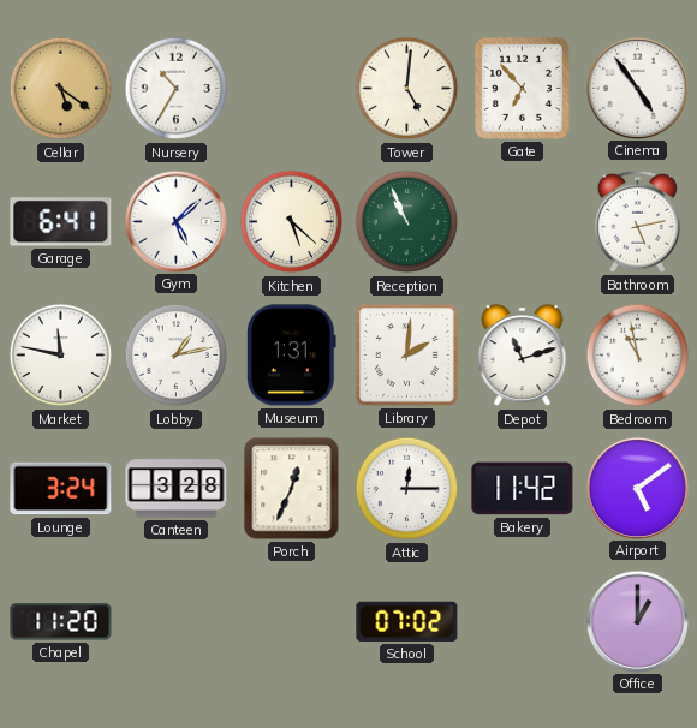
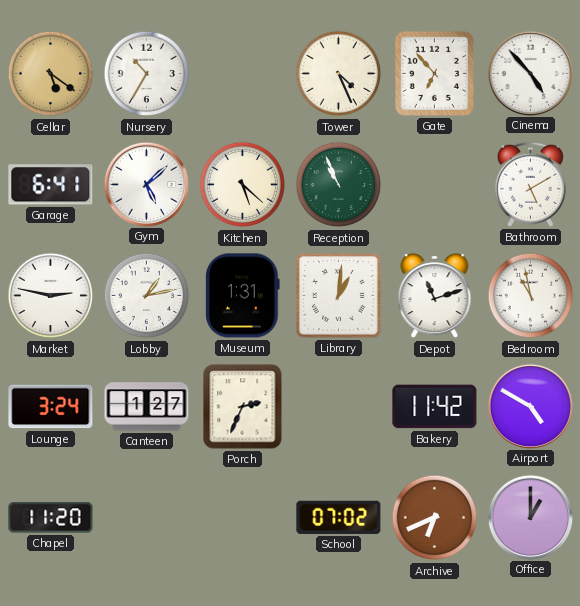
Tower: 5:01 -> 4:26 (339, 74)
Cinema: 4:54 -> 4:53 (530, 73)
Bathroom: 5:13 -> 5:10 (530, 184)
Market: 11:47 -> 2:47 (51, 296)
Library: 2:01 -> 1:01 (339, 296)
Canteen: 3:28 -> 1:27 (147, 407)
Porch: 12:34 -> 2:34 (243, 407)
Attic: 12:15 -> none (407, 489)
Airport: 5:09 -> 4:50 (530, 406)
Archive: none -> 6:41 (435, 518)
